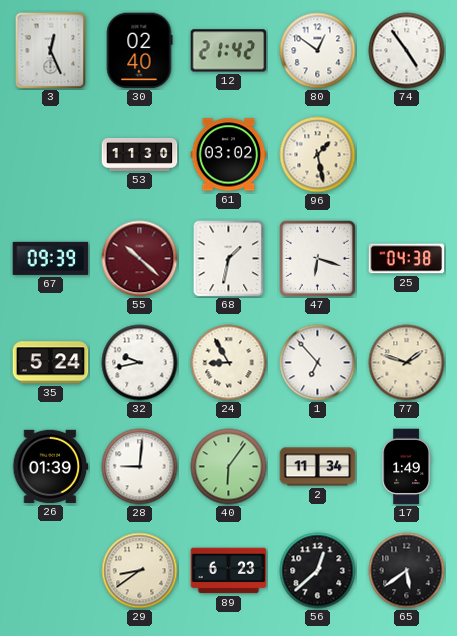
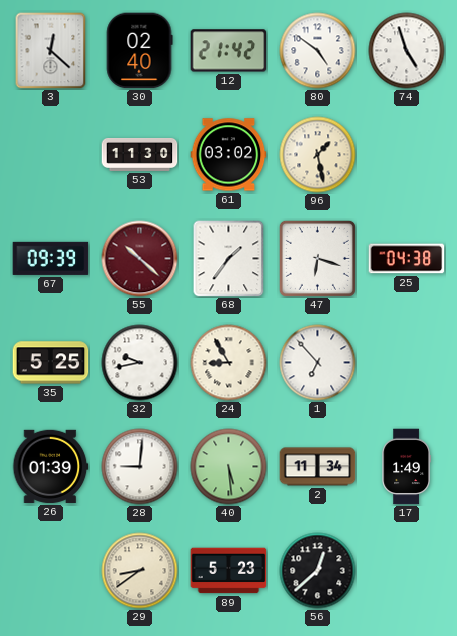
3: 12:26 -> 12:22 (51, 51)
80: 12:51 -> 4:51 (318, 51)
74: 4:54 -> 4:57 (407, 51)
68: 1:32 -> 1:36 (229, 259)
35: 5:24 -> 5:25 (51, 363)
77: 1:48 -> none (407, 363)
40: 6:06 -> 5:29 (229, 467)
89: 6:23 -> 5:23 (229, 571)
65: 5:39 -> none (407, 571)
